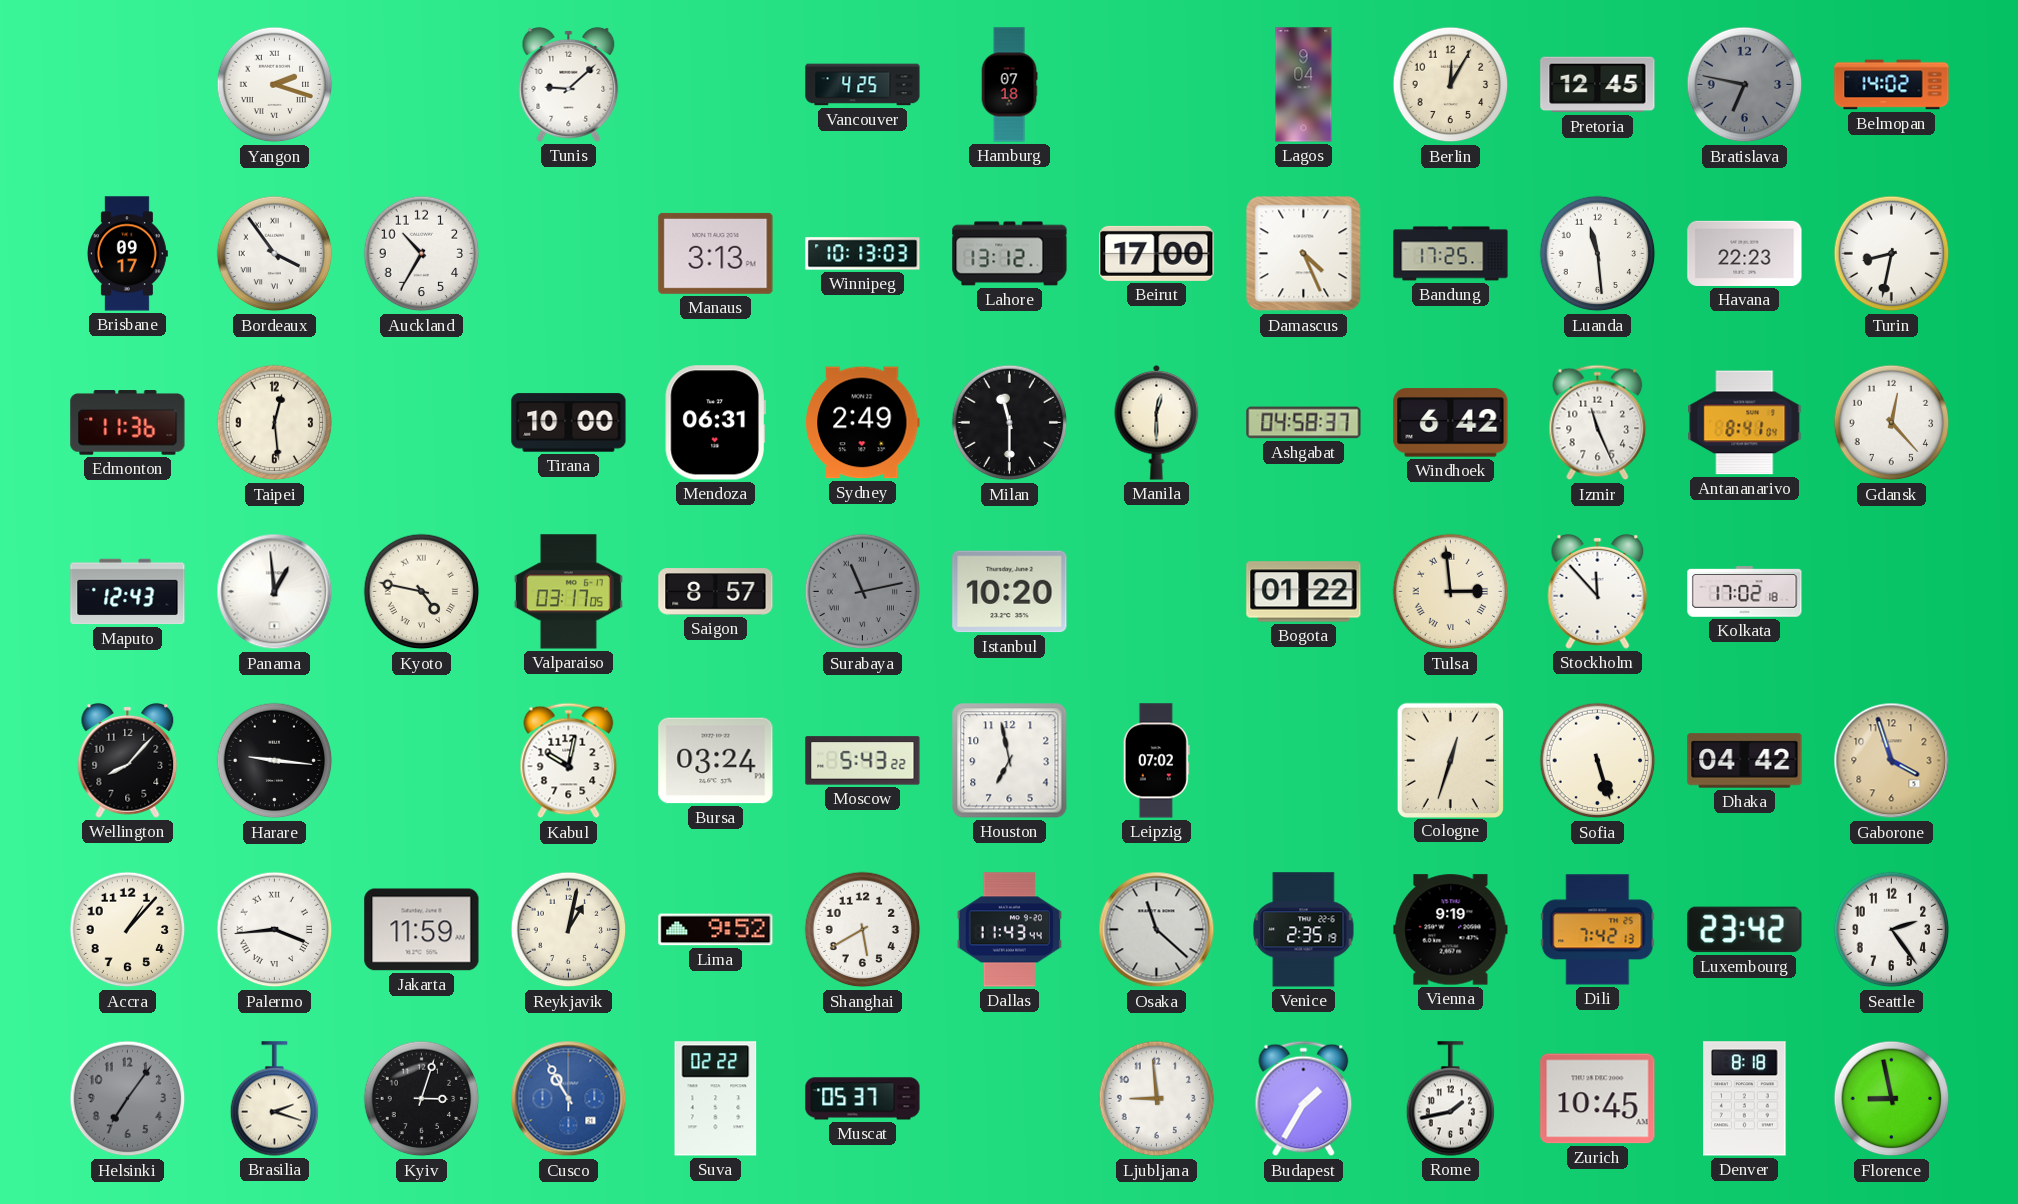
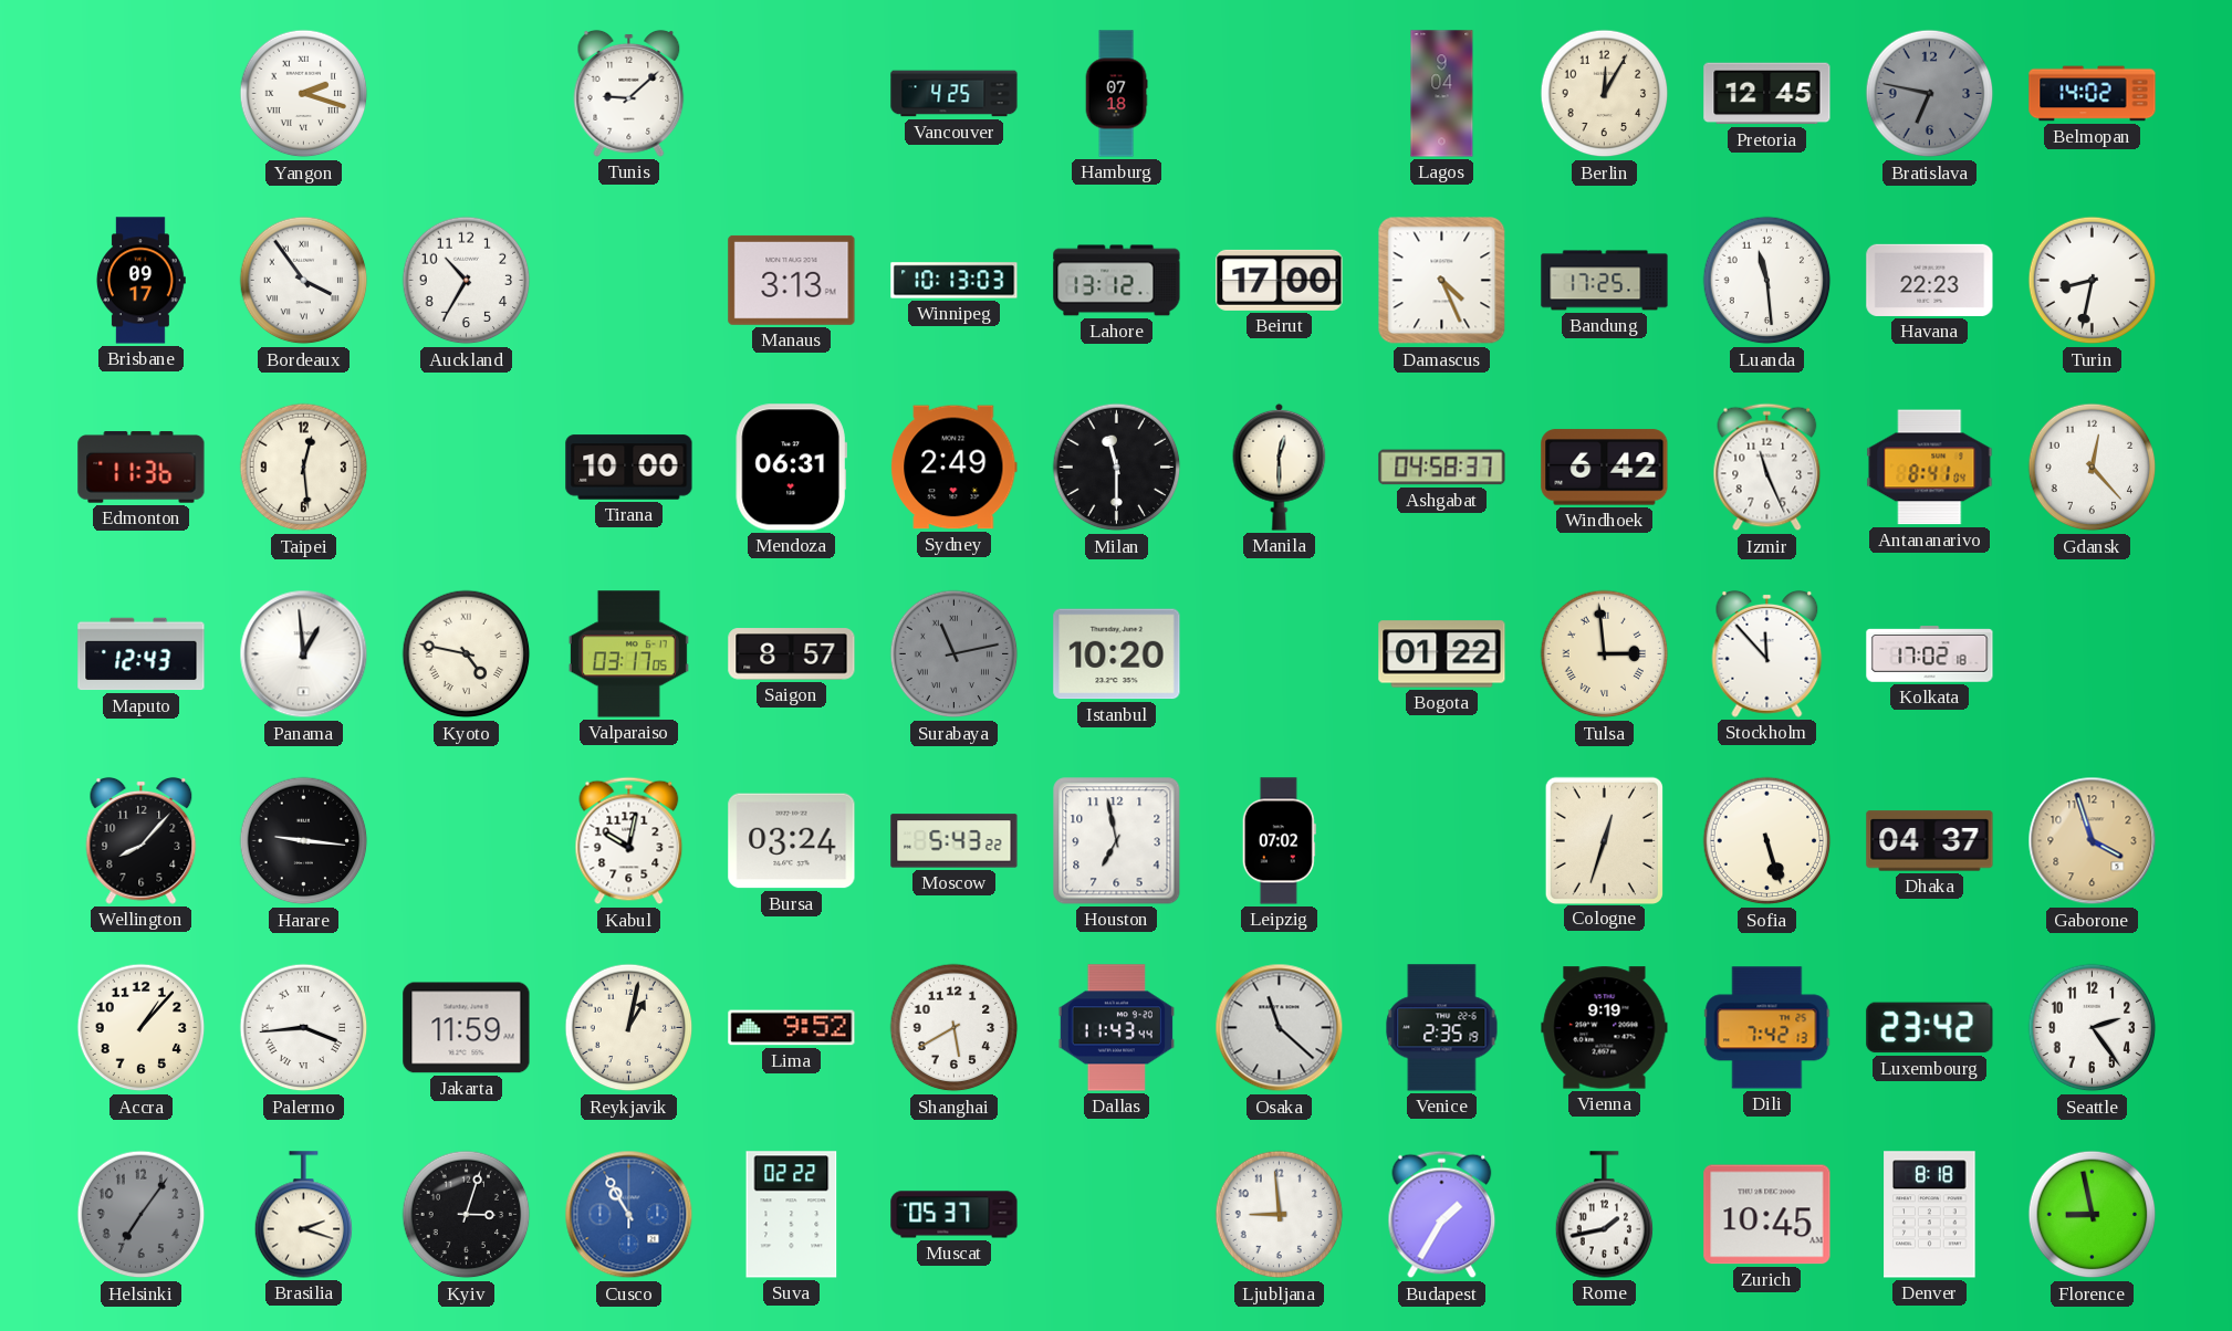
Dhaka: 04:42 -> 04:37 (1930, 841)
